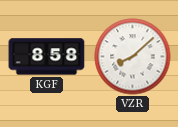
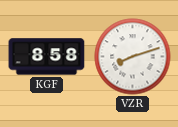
VZR: 8:08 -> 8:12 (133, 57)
